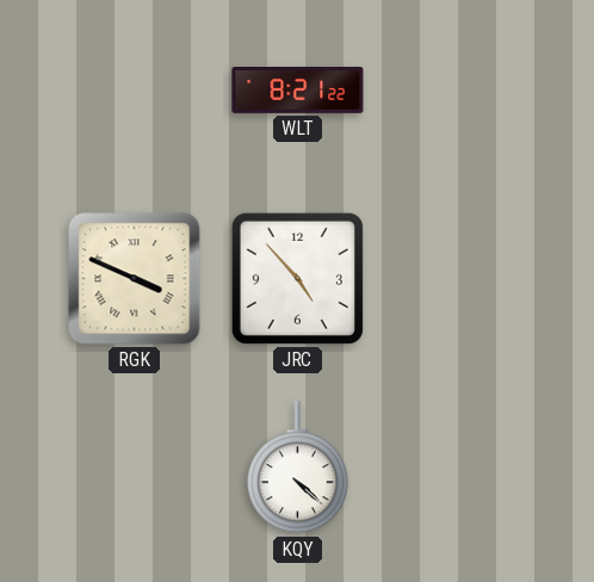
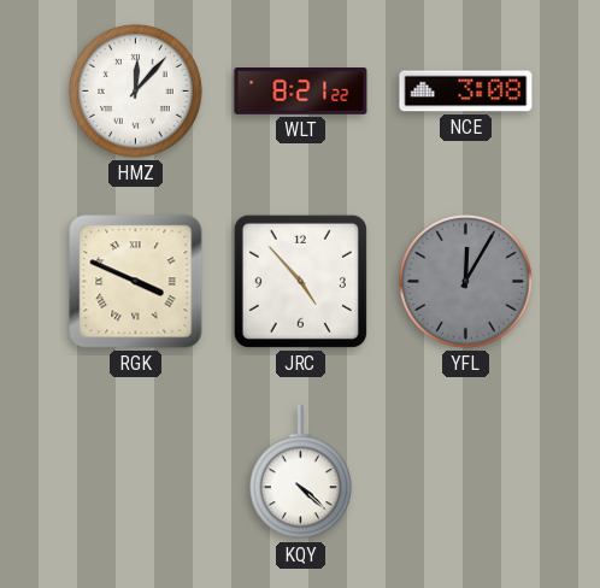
HMZ: none -> 12:07 (135, 90)
NCE: none -> 3:08 (466, 92)
YFL: none -> 12:05 (465, 281)
